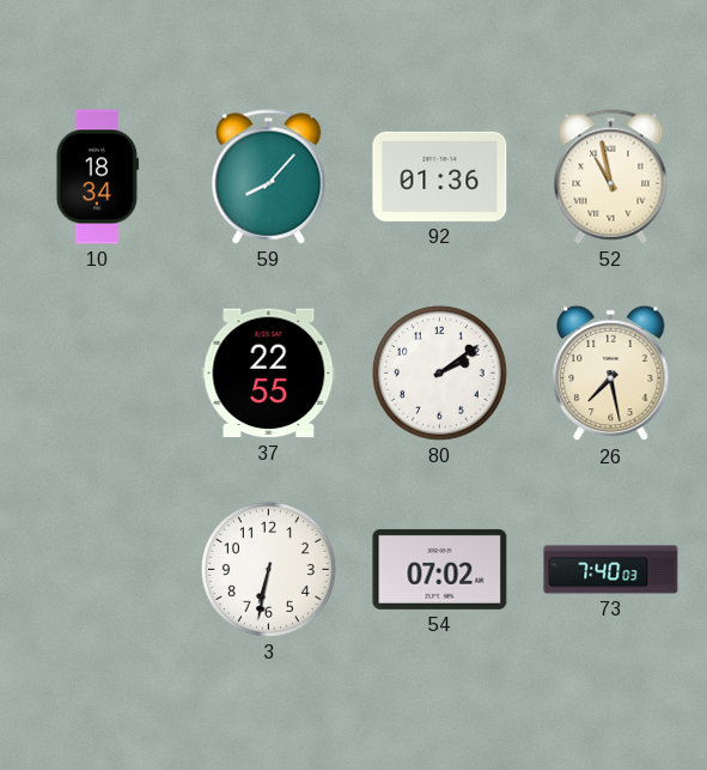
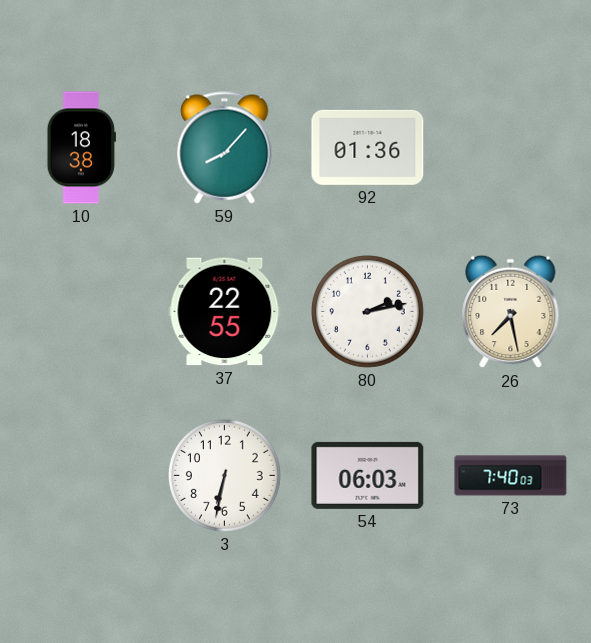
10: 18:34 -> 18:38 (81, 148)
52: 10:58 -> none (611, 177)
80: 2:09 -> 2:13 (367, 311)
54: 07:02 -> 06:03 (368, 475)
